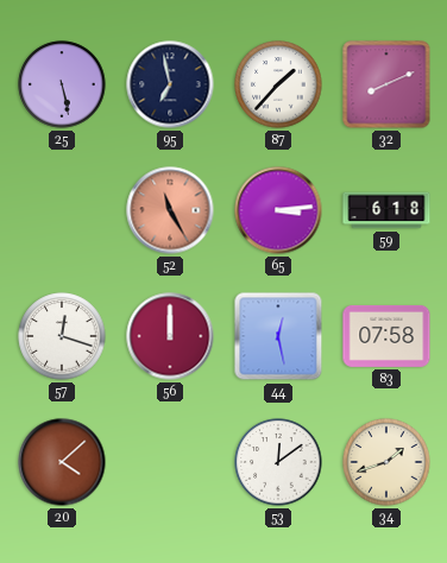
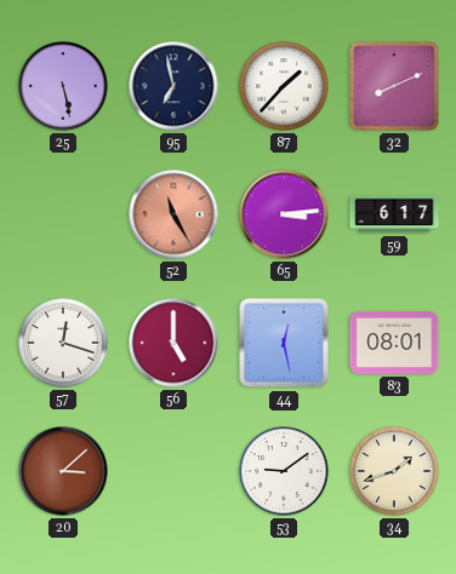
59: 6:18 -> 6:17 (394, 214)
56: 12:00 -> 5:00 (173, 343)
83: 07:58 -> 08:01 (394, 343)
20: 4:08 -> 3:08 (63, 471)
53: 12:09 -> 9:09 (284, 471)
